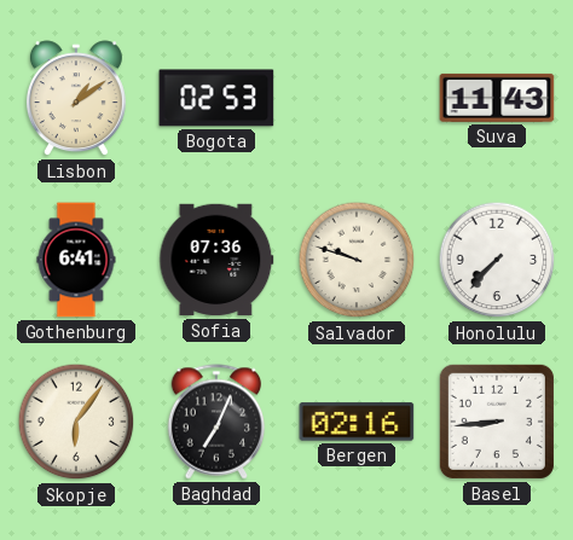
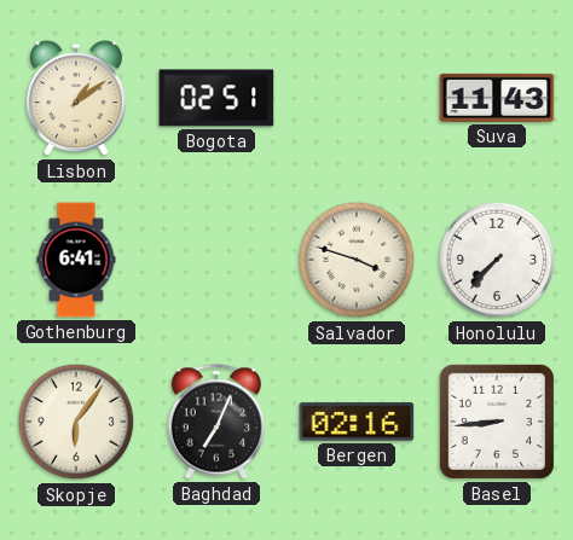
Bogota: 02:53 -> 02:51 (216, 98)
Sofia: 07:36 -> none (216, 260)
Salvador: 9:48 -> 3:48 (357, 260)
